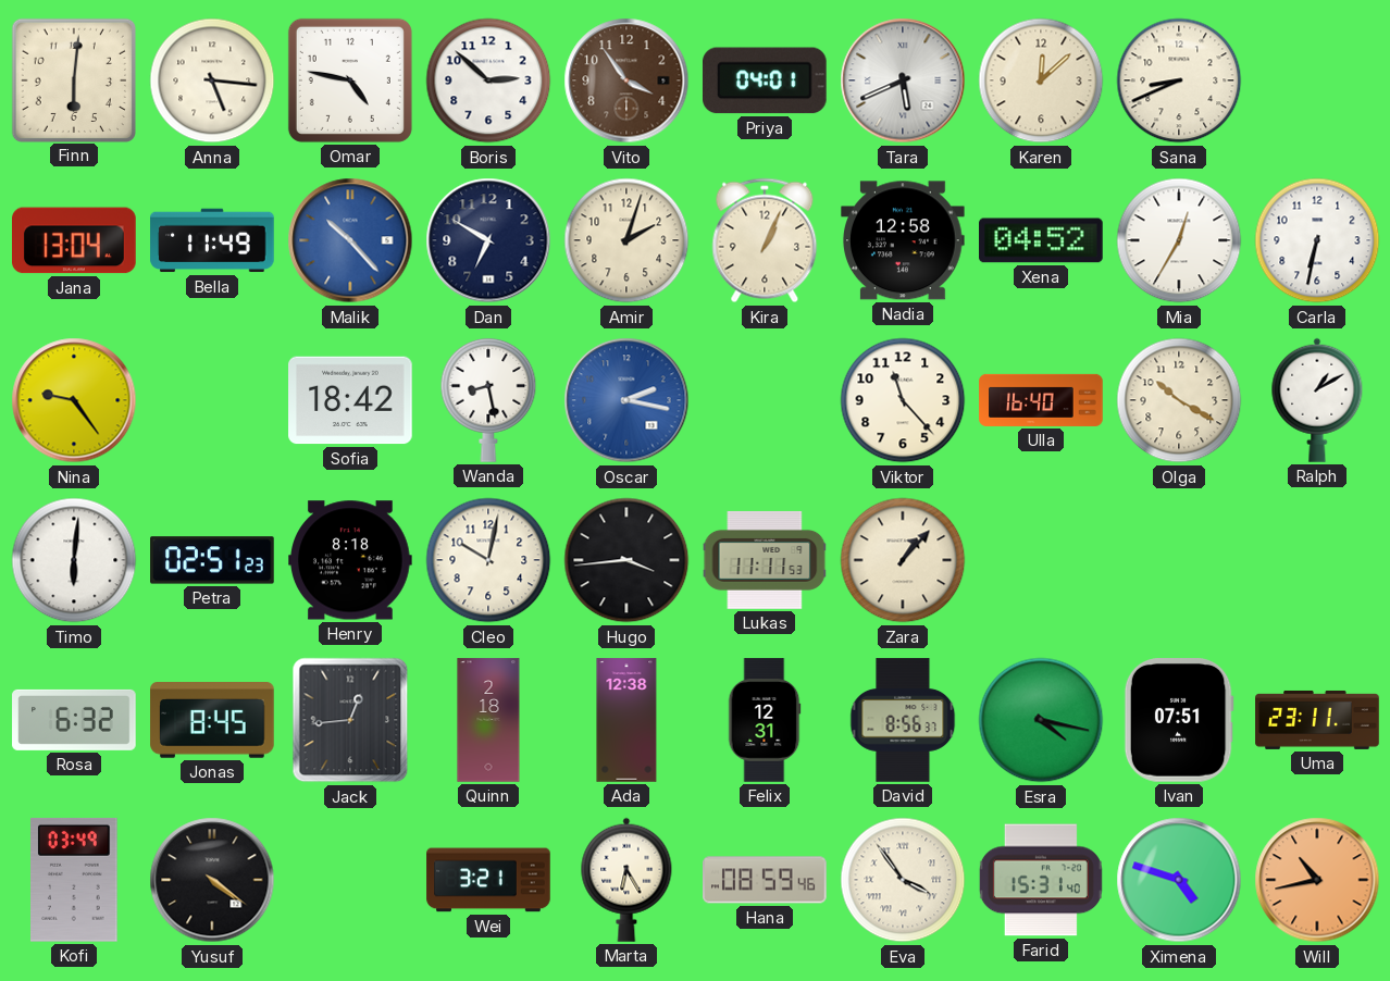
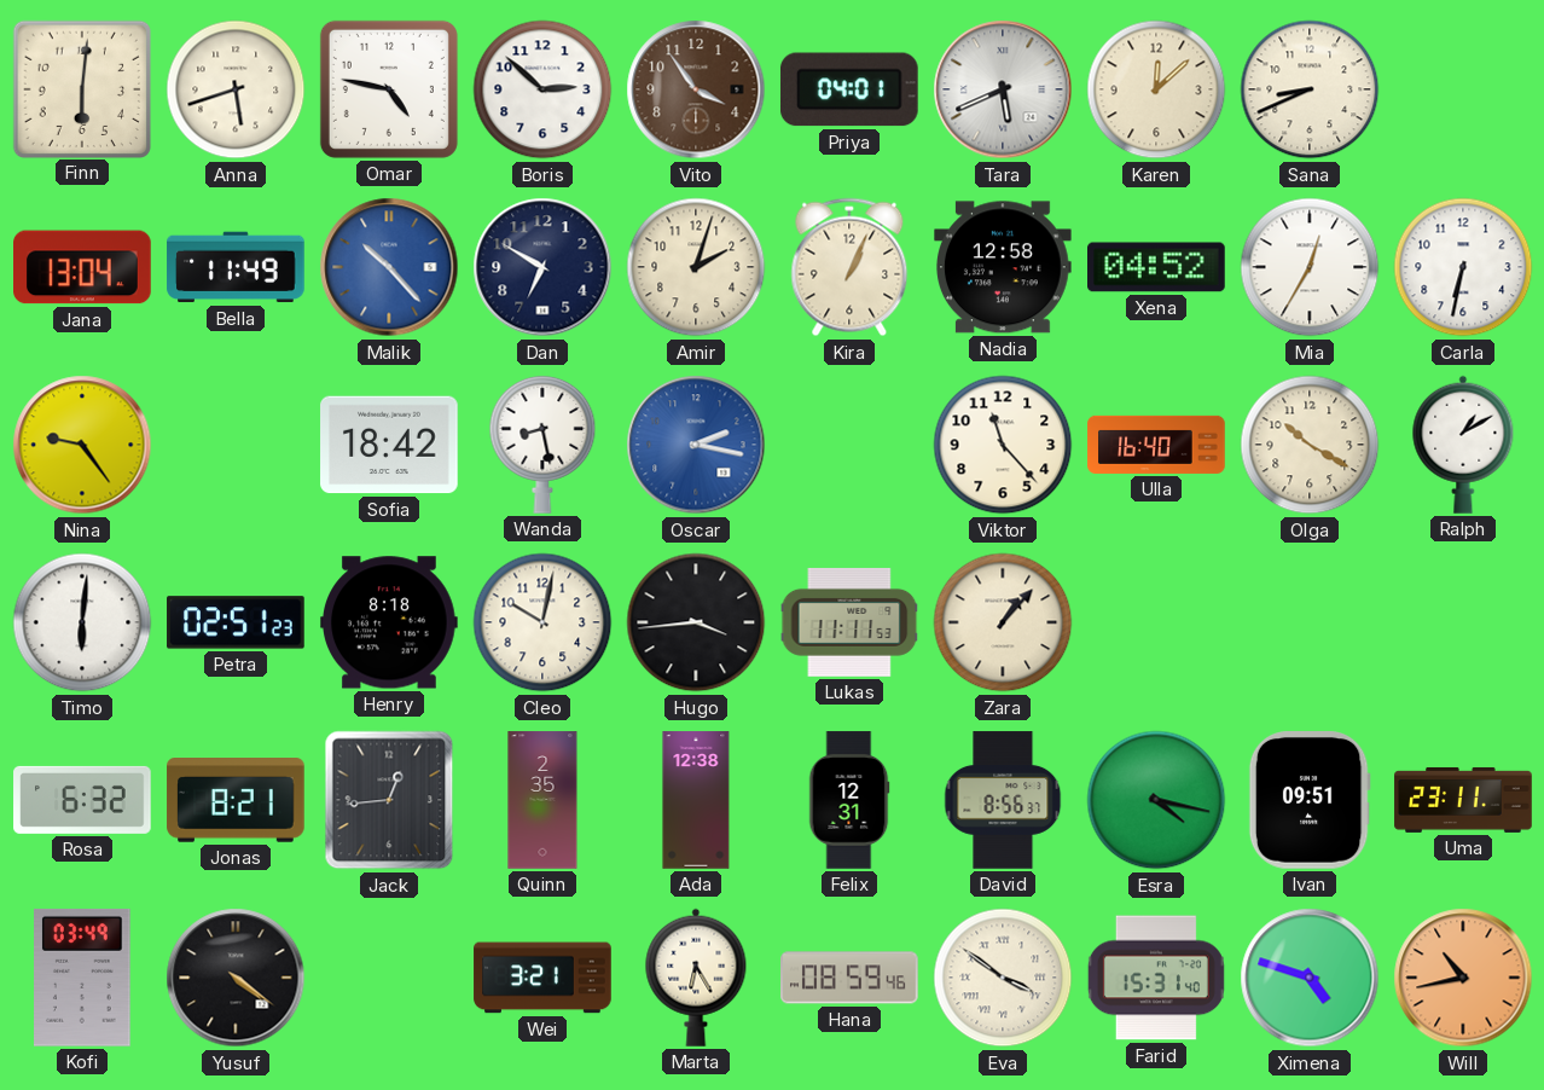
Anna: 5:16 -> 5:42 (236, 89)
Jonas: 8:45 -> 8:21 (236, 800)
Quinn: 2:18 -> 2:35 (542, 800)
Ivan: 07:51 -> 09:51 (1310, 801)
Eva: 3:54 -> 3:51 (1003, 978)
